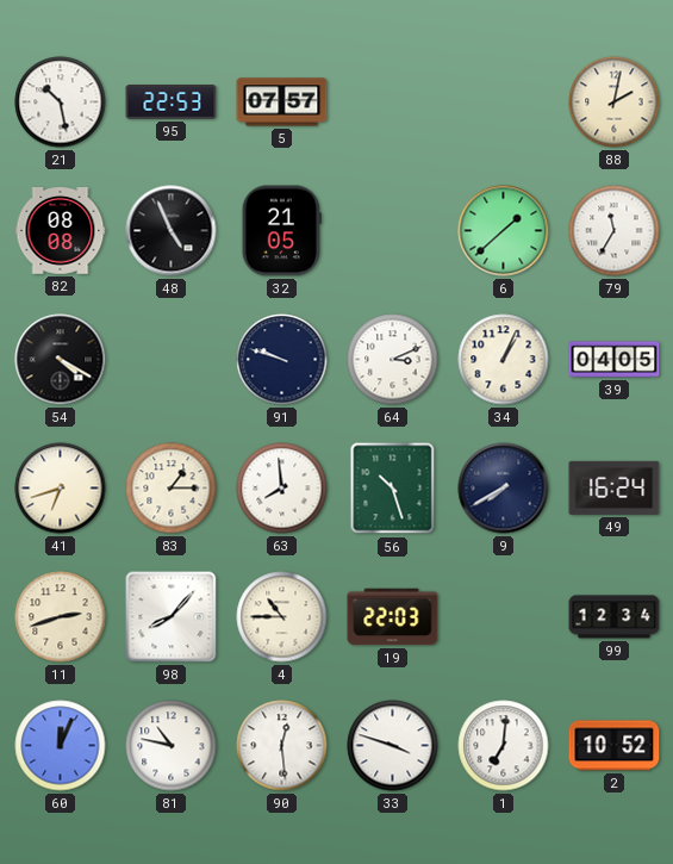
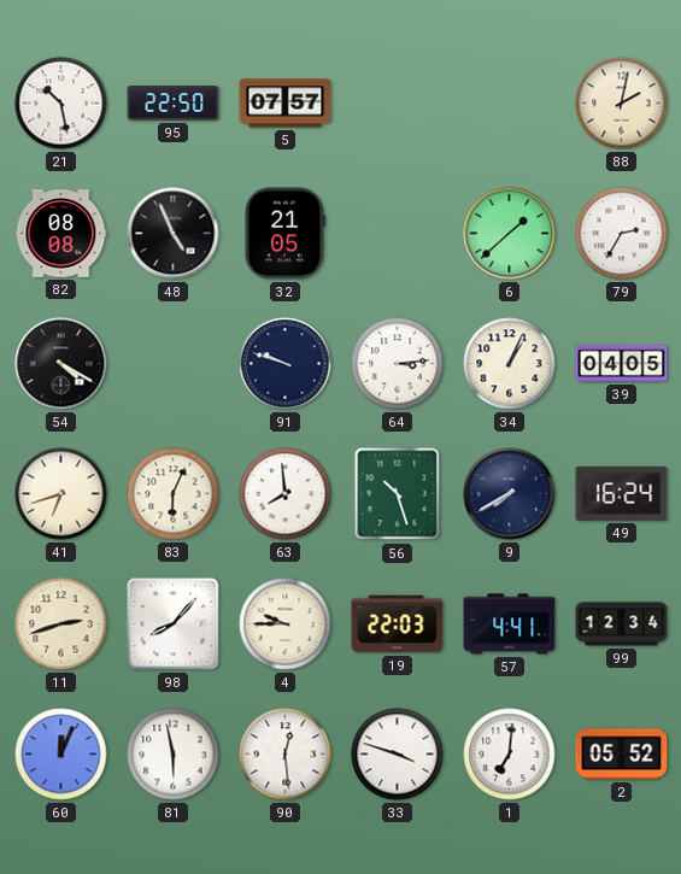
95: 22:53 -> 22:50 (174, 104)
79: 11:35 -> 2:35 (622, 234)
64: 3:11 -> 3:14 (398, 364)
83: 1:15 -> 6:04 (174, 494)
4: 10:45 -> 9:45 (286, 624)
57: none -> 4:41 (510, 624)
81: 10:47 -> 5:58 (174, 755)
2: 10:52 -> 05:52 (622, 755)
